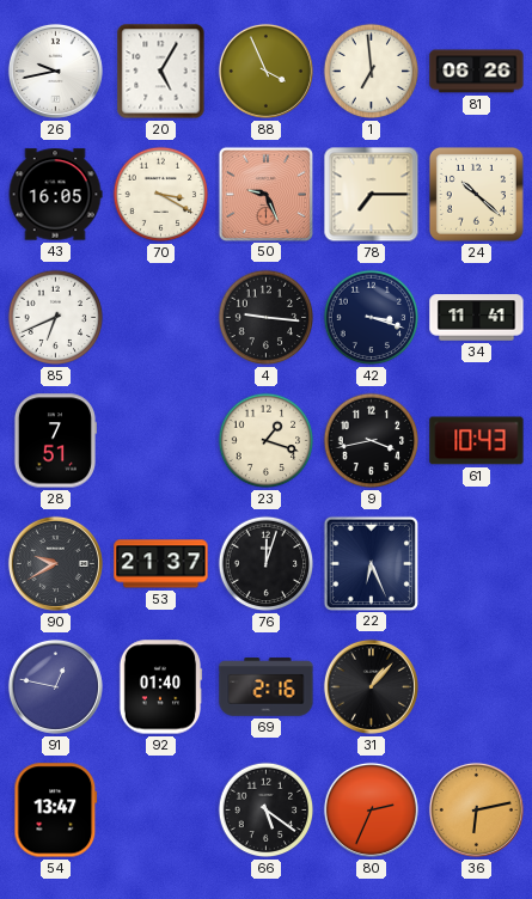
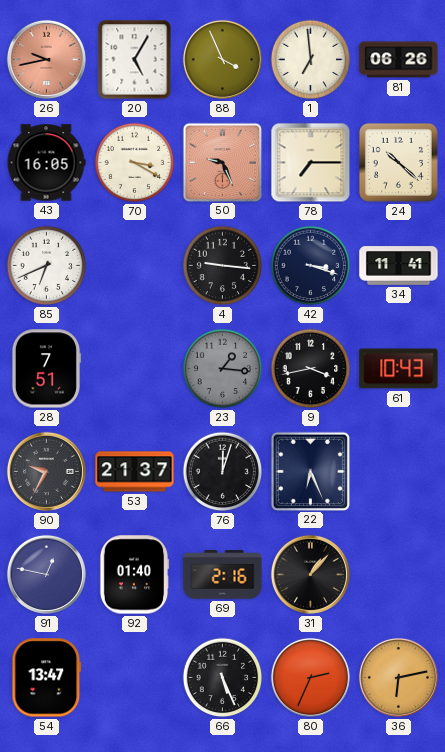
26 dial: white -> salmon (46, 59)
23: 1:18 -> 1:16 (223, 369)
23 dial: cream -> grey (223, 369)
90: 9:40 -> 9:35 (46, 471)
66: 5:21 -> 5:26 (223, 678)
